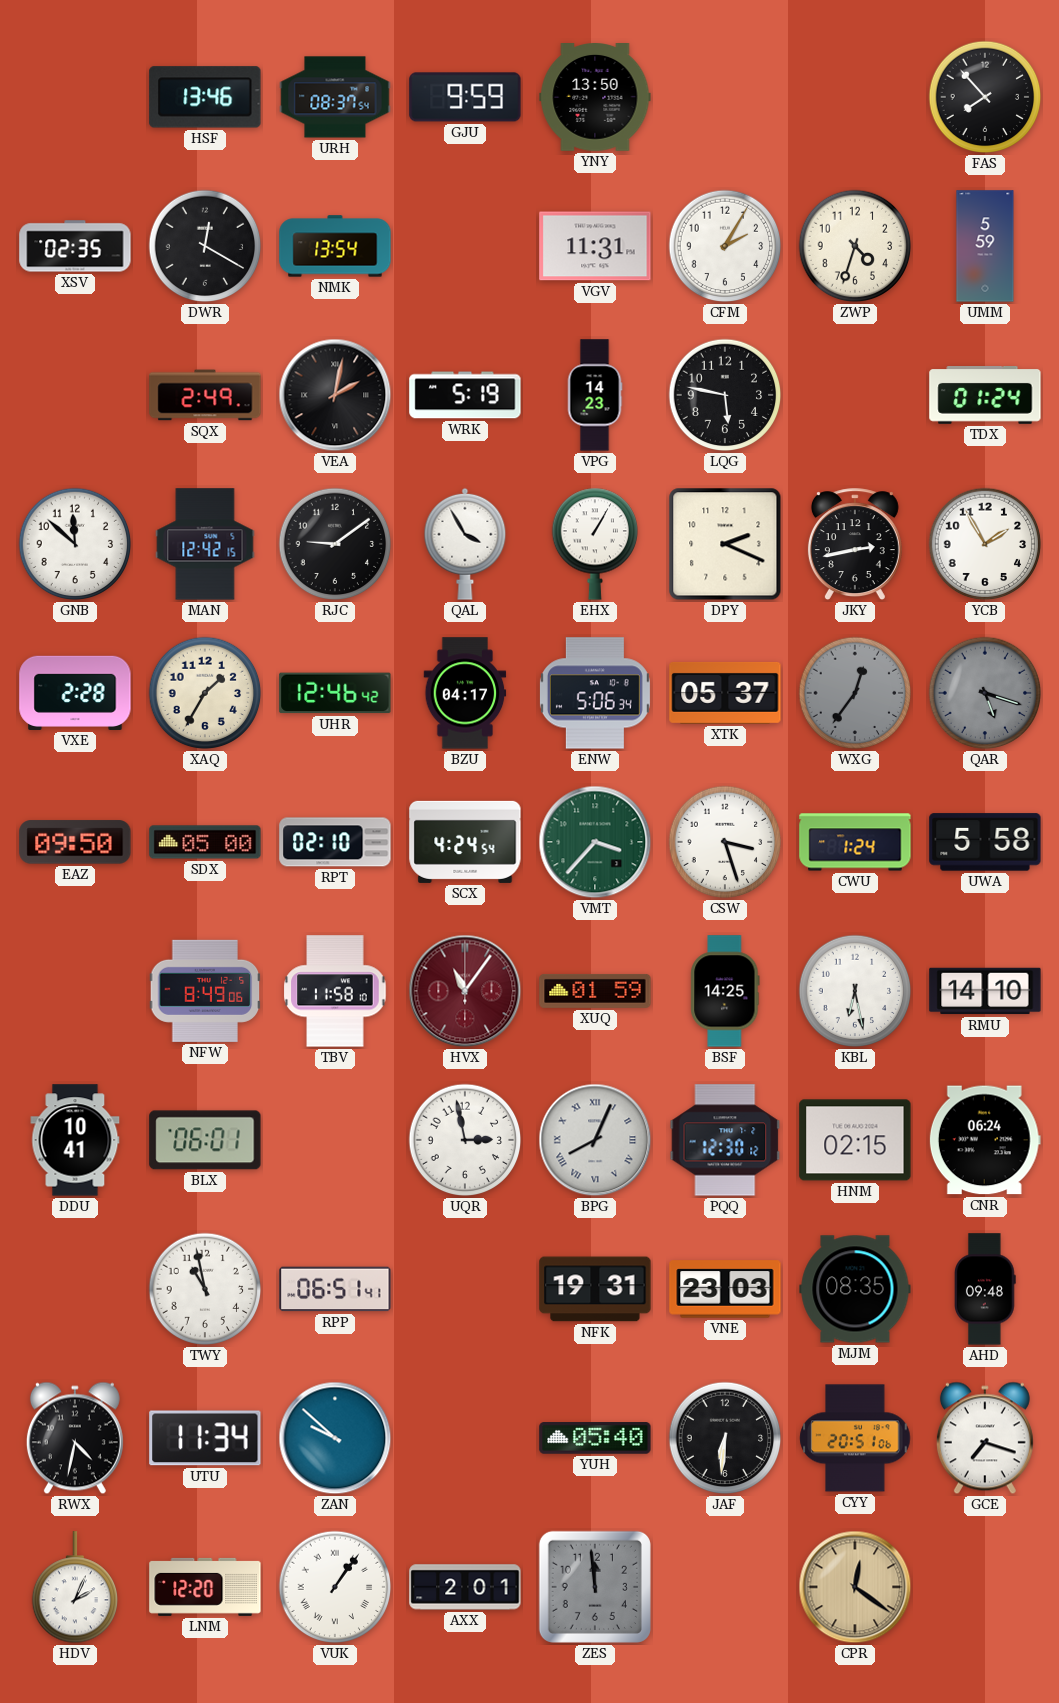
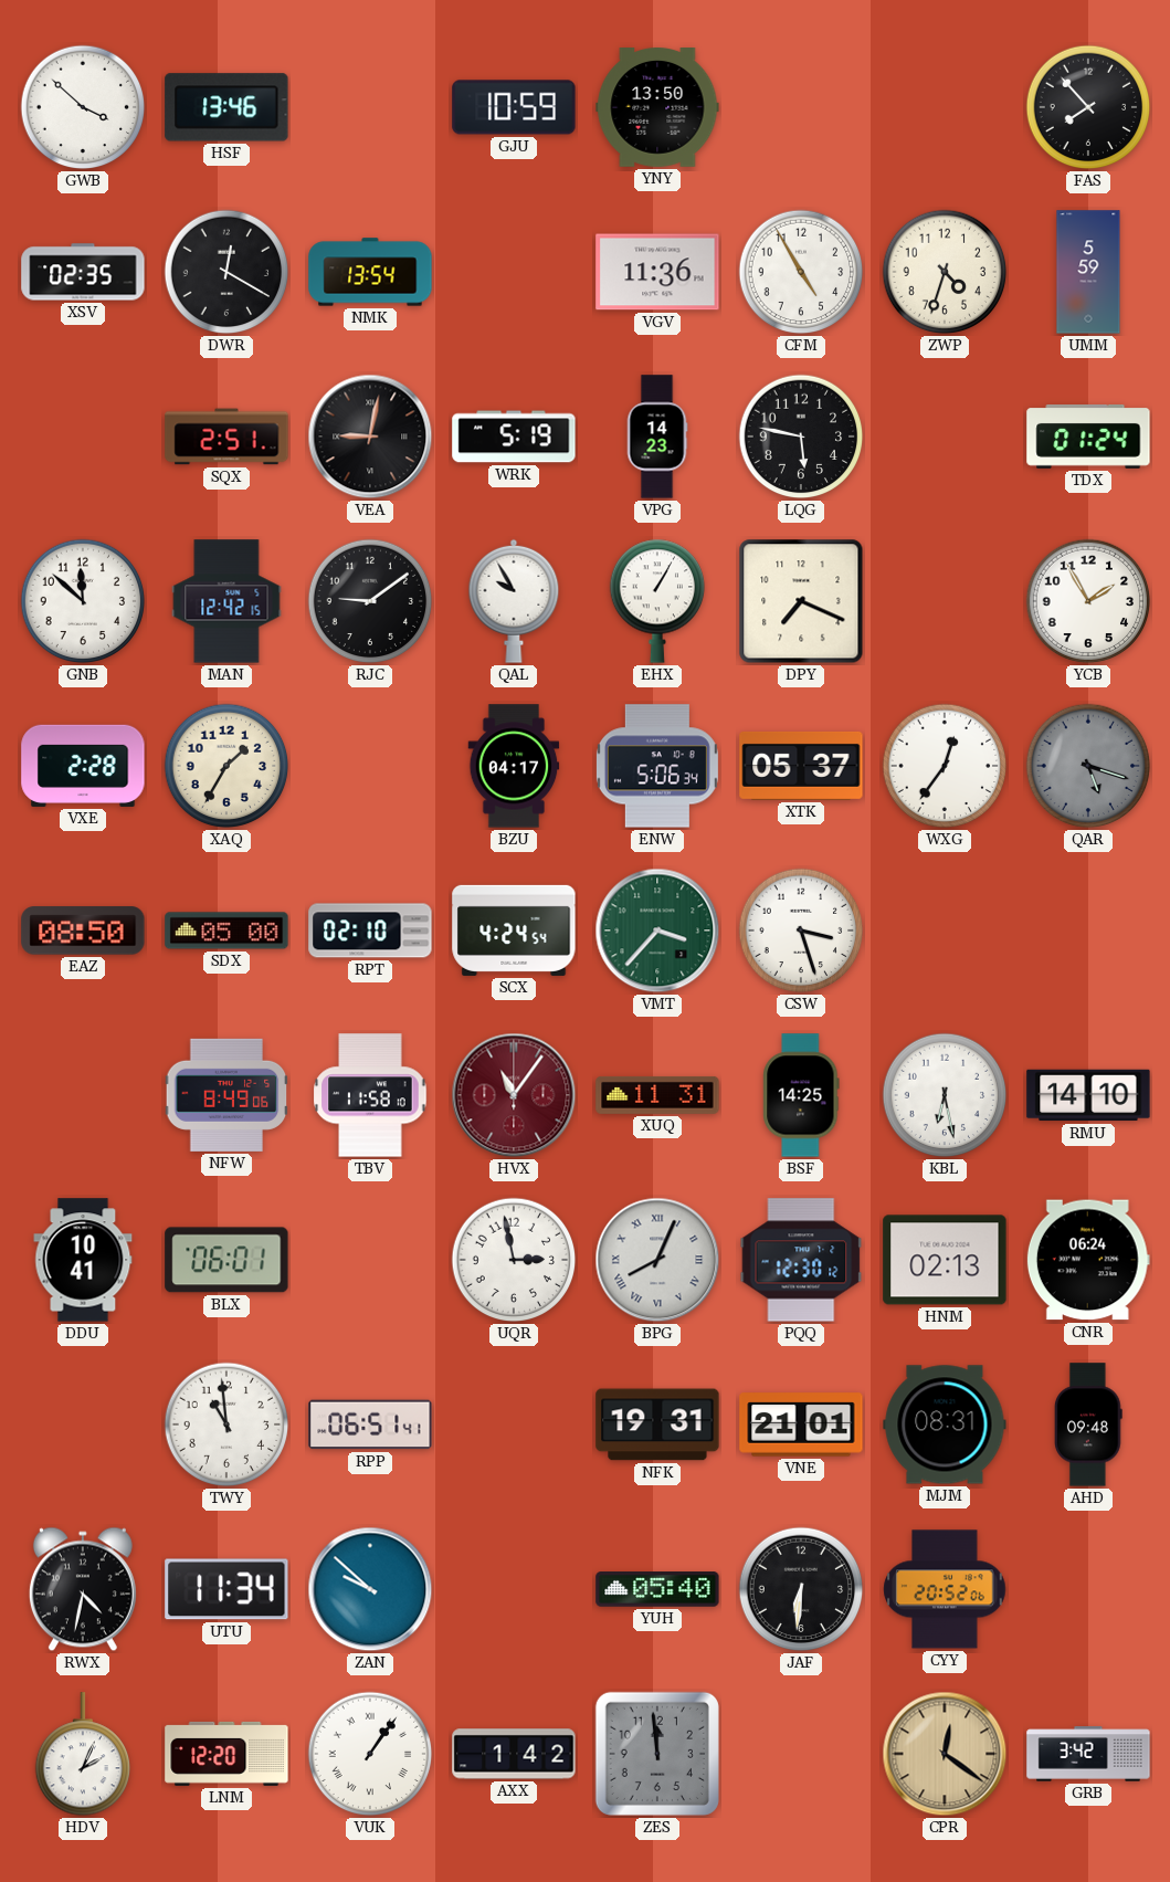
GWB: none -> 3:52 (83, 107)
URH: 08:37 -> none (335, 97)
GJU: 9:59 -> 10:59 (514, 107)
VGV: 11:31 -> 11:36 (657, 272)
CFM: 2:05 -> 4:55 (801, 272)
SQX: 2:49 -> 2:51 (226, 437)
VEA: 2:02 -> 9:02 (370, 437)
QAL: 3:55 -> 9:55 (514, 601)
DPY: 2:19 -> 7:19 (801, 601)
JKY: 2:43 -> none (855, 545)
UHR: 12:46 -> none (335, 693)
WXG dial: grey -> white (945, 766)
EAZ: 09:50 -> 08:50 (83, 931)
CWU: 1:24 -> none (855, 842)
UWA: 5:58 -> none (985, 842)
XUQ: 01:59 -> 11:31 (657, 1095)
HNM: 02:15 -> 02:13 (945, 1260)
TWY: 10:58 -> 10:59 (226, 1424)
VNE: 23:03 -> 21:01 (801, 1424)
MJM: 08:35 -> 08:31 (945, 1424)
CYY: 20:51 -> 20:52 (945, 1589)
GCE: 7:18 -> none (985, 1438)
AXX: 2:01 -> 1:42 (514, 1754)
GRB: none -> 3:42 (1088, 1754)
